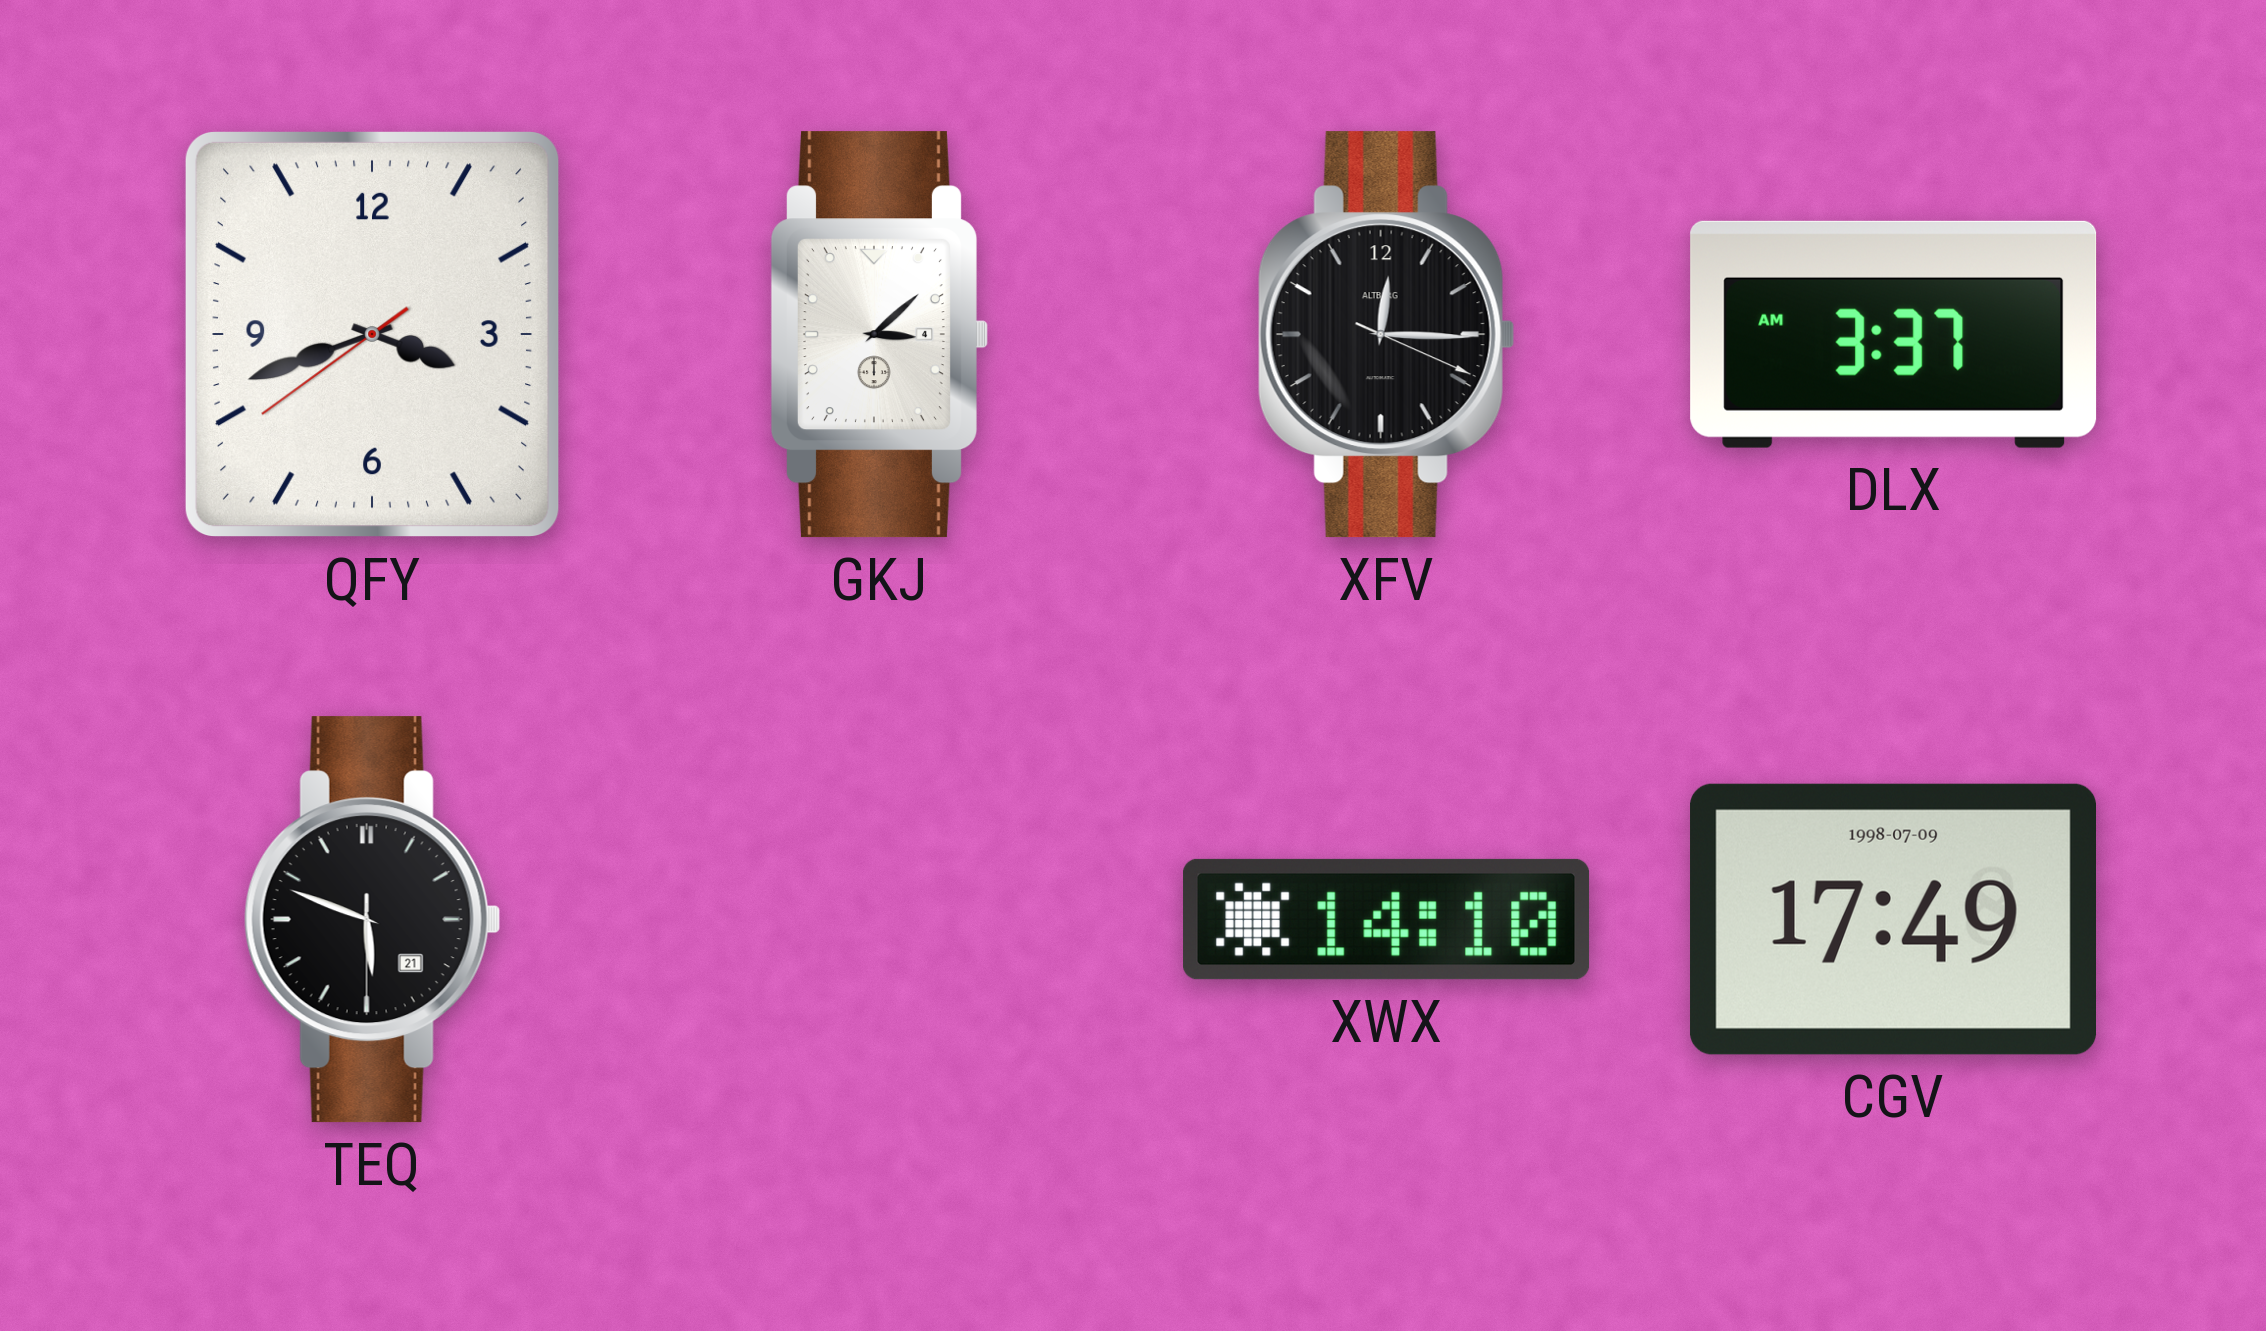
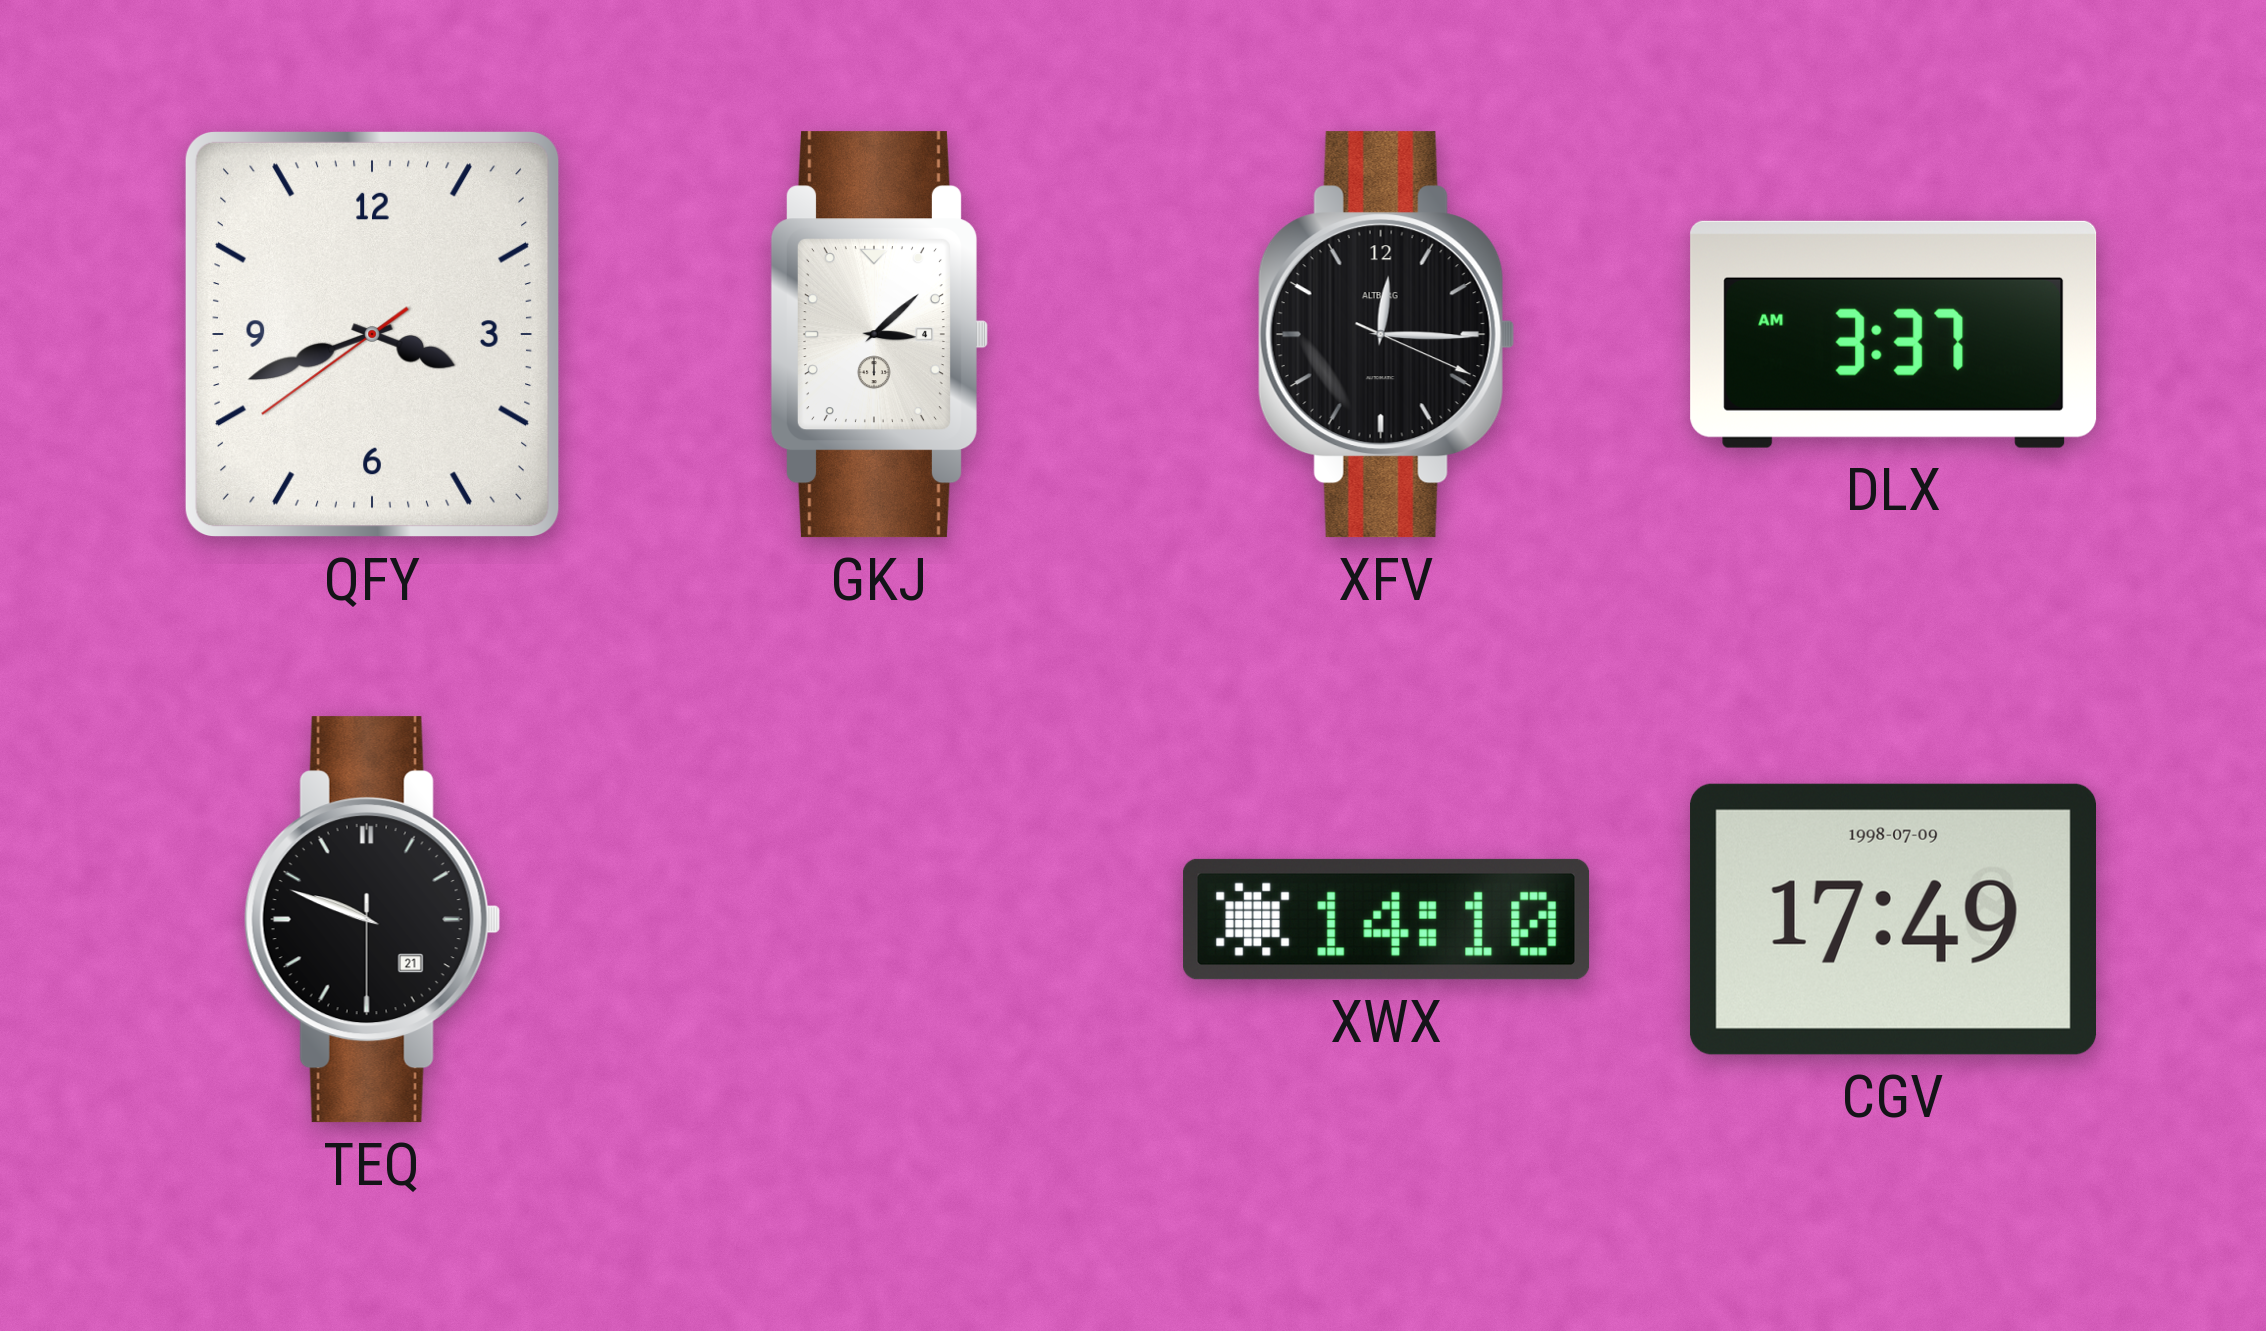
TEQ: 5:48 -> 9:48 (372, 920)
